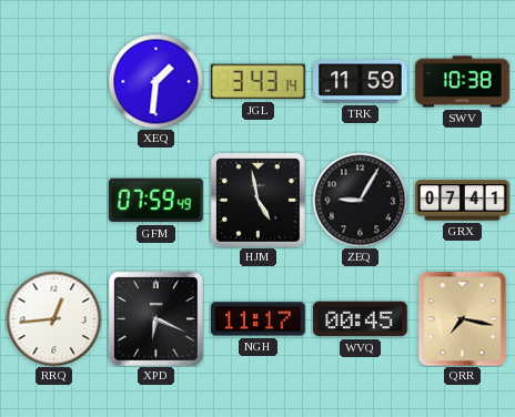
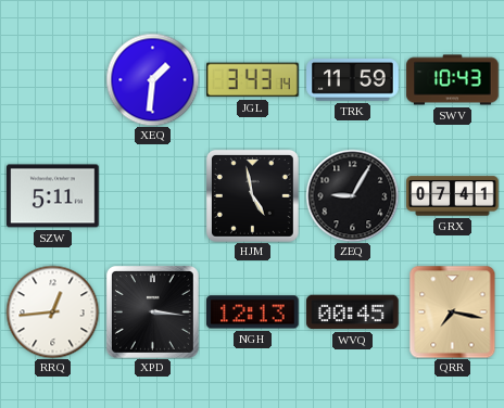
SWV: 10:38 -> 10:43 (453, 80)
SZW: none -> 5:11 (53, 196)
GFM: 07:59 -> none (156, 201)
XPD: 6:19 -> 3:16 (152, 311)
NGH: 11:17 -> 12:13 (253, 313)
